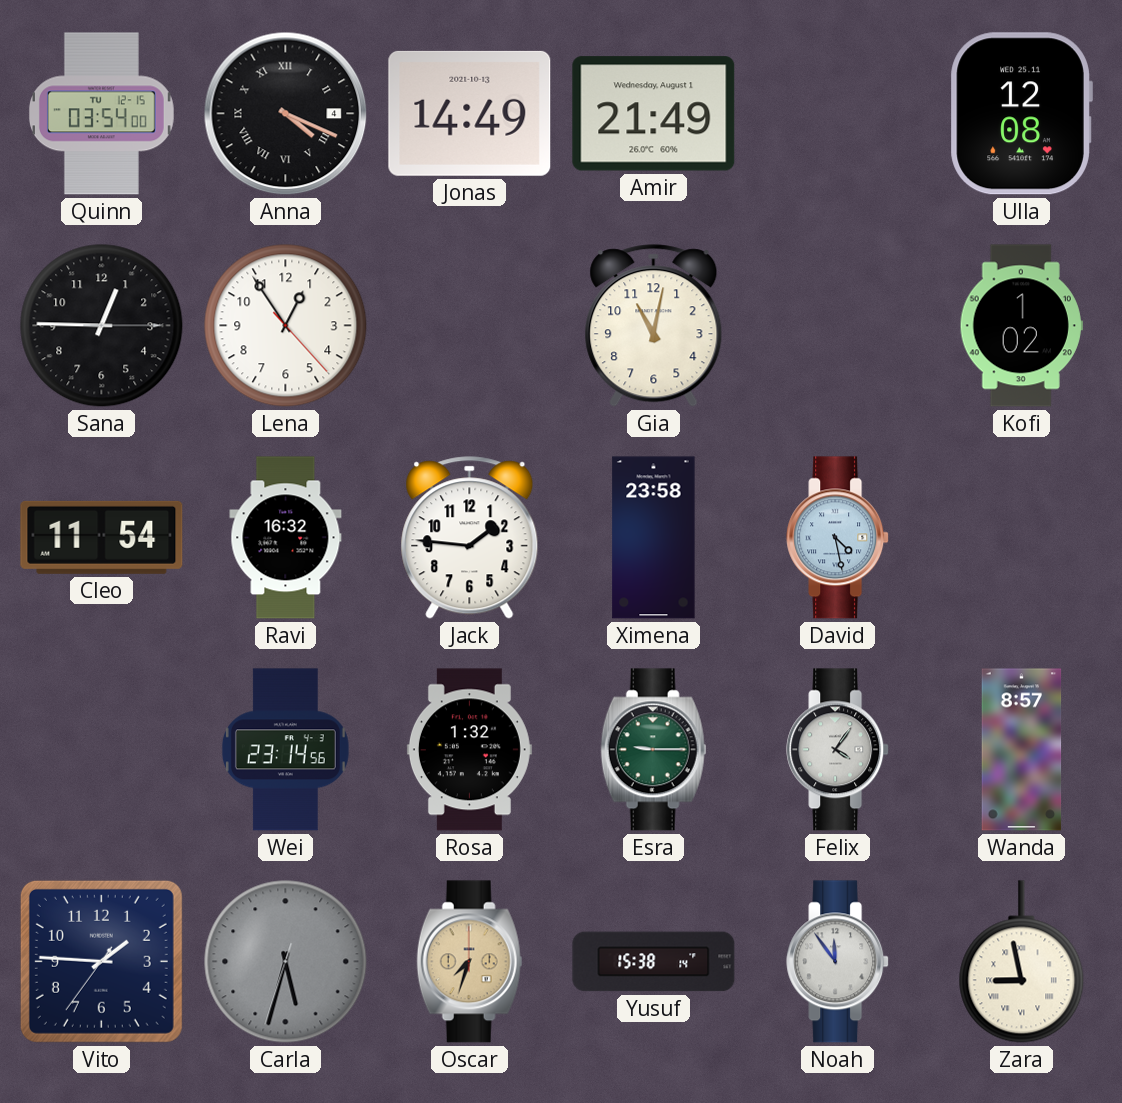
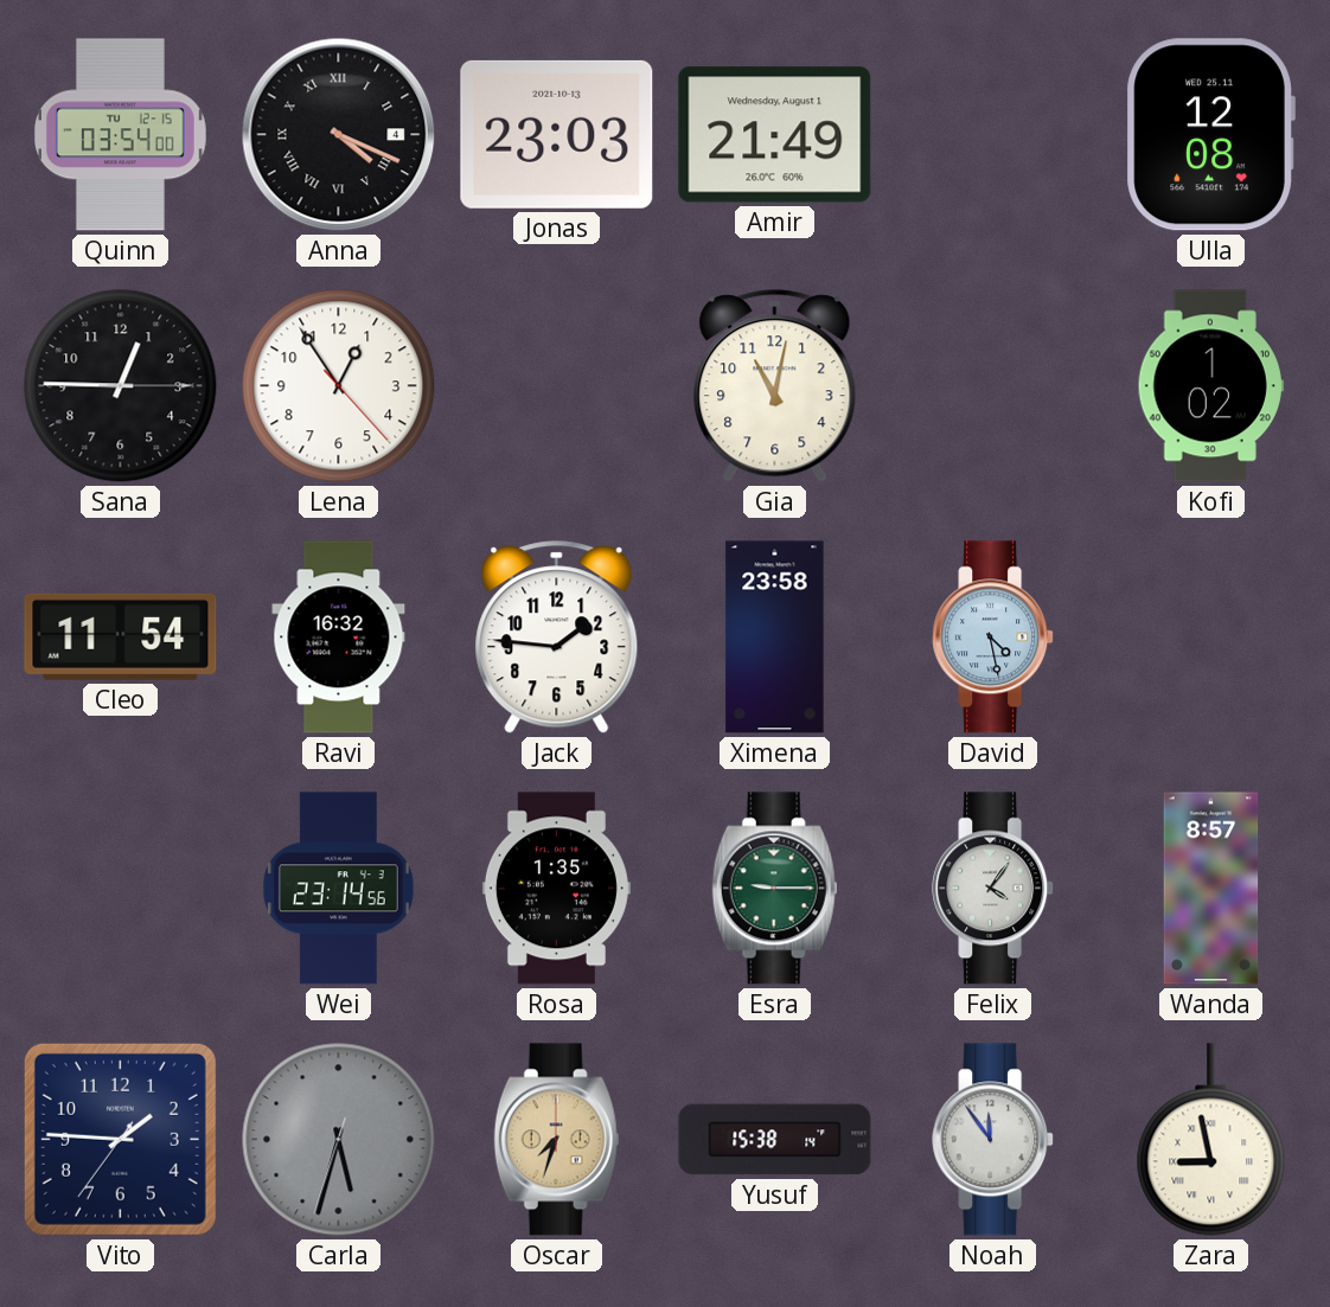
Jonas: 14:49 -> 23:03 (557, 134)
Rosa: 1:32 -> 1:35 (556, 889)
